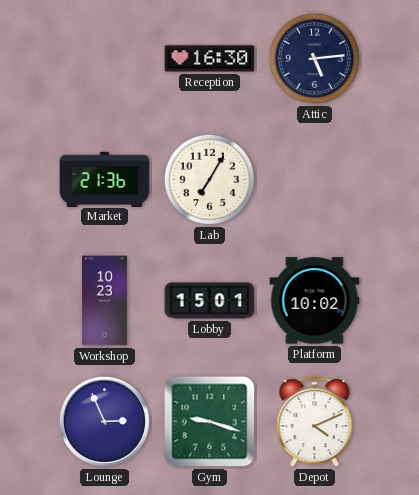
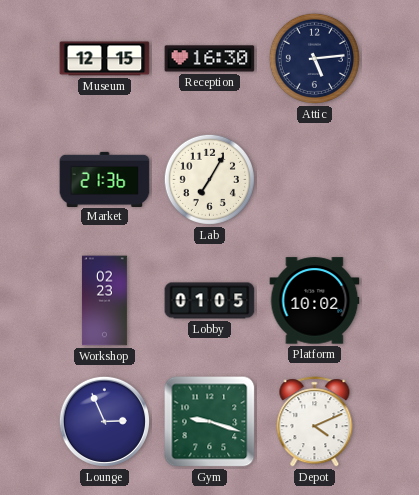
Museum: none -> 12:15 (105, 59)
Workshop: 10:23 -> 02:23 (104, 301)
Lobby: 15:01 -> 01:05 (210, 301)
